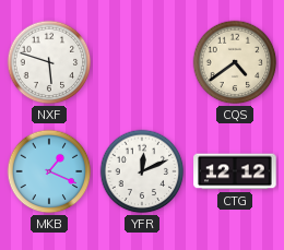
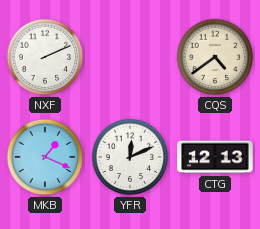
NXF: 5:48 -> 2:11 (45, 57)
CTG: 12:12 -> 12:13 (215, 157)
